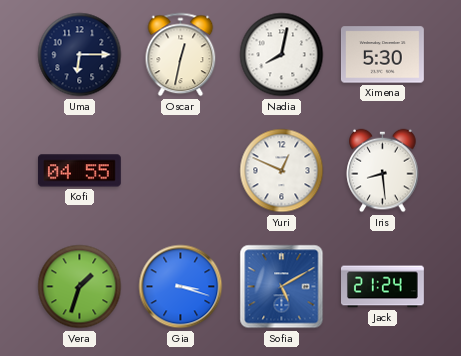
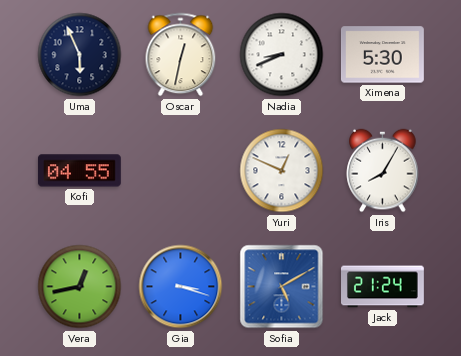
Uma: 6:15 -> 5:56 (80, 55)
Nadia: 8:02 -> 8:41 (282, 55)
Iris: 8:29 -> 8:05 (383, 171)
Vera: 1:33 -> 12:43 (80, 287)
